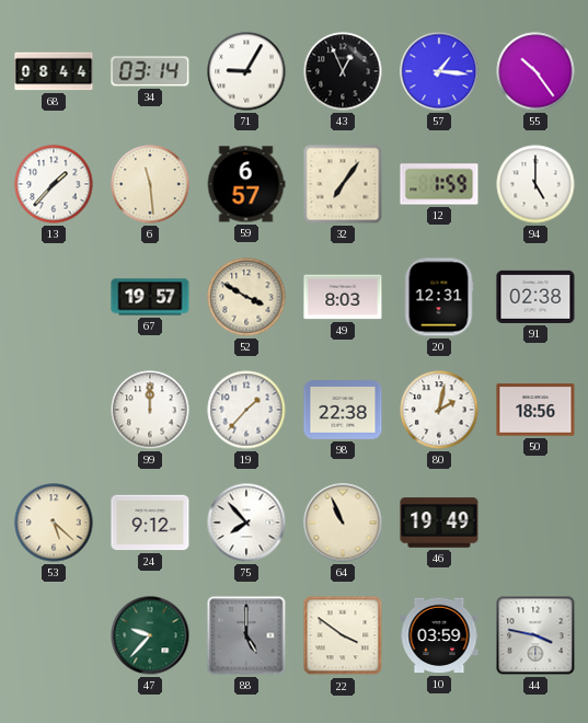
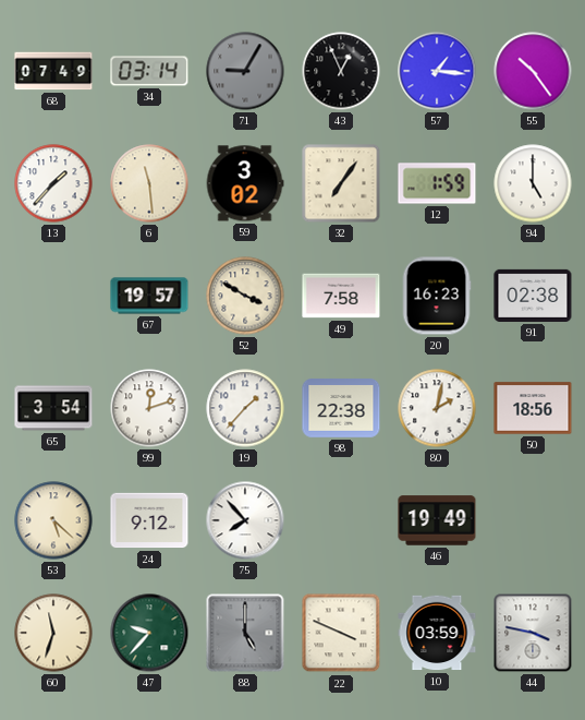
68: 08:44 -> 07:49 (53, 71)
71 dial: white -> grey (245, 71)
59: 6:57 -> 3:02 (245, 183)
49: 8:03 -> 7:58 (341, 296)
20: 12:31 -> 16:23 (437, 296)
65: none -> 3:54 (53, 408)
99: 12:00 -> 12:12 (149, 408)
64: 10:56 -> none (343, 523)
60: none -> 11:33 (53, 633)
22: 3:51 -> 3:49 (341, 633)
